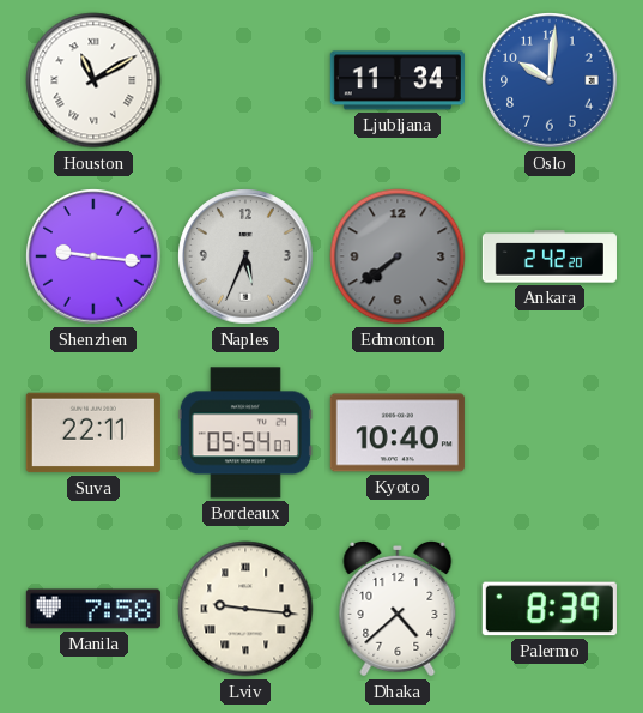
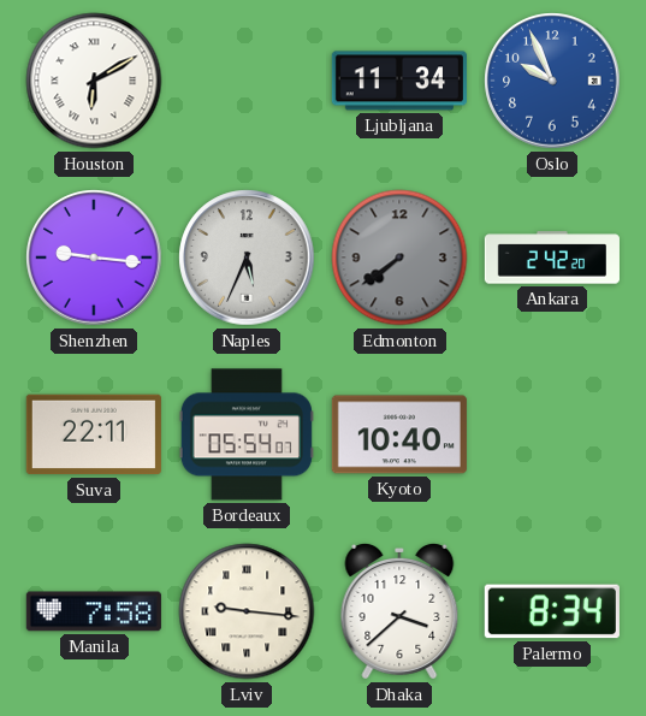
Houston: 11:10 -> 6:10 (94, 81)
Oslo: 10:01 -> 9:56 (552, 81)
Dhaka: 4:38 -> 3:38 (399, 611)
Palermo: 8:39 -> 8:34 (552, 611)
